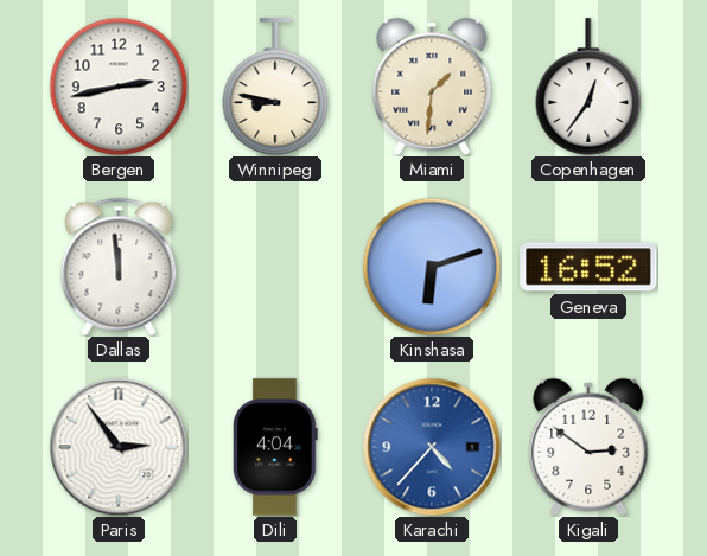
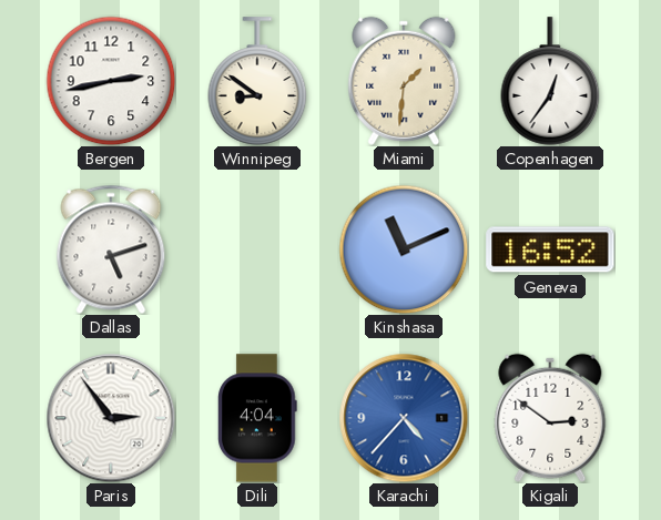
Winnipeg: 8:47 -> 8:51 (257, 81)
Dallas: 11:59 -> 5:12 (111, 249)
Kinshasa: 6:12 -> 11:11 (404, 249)
